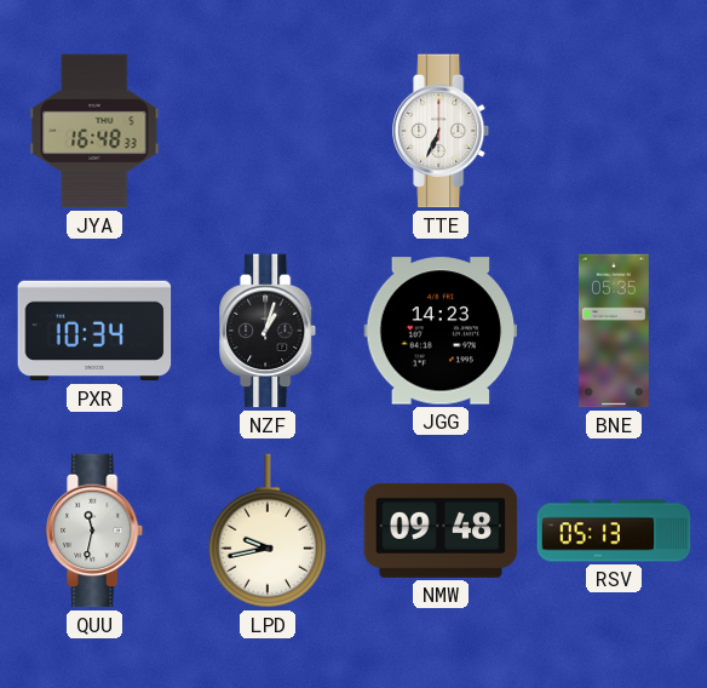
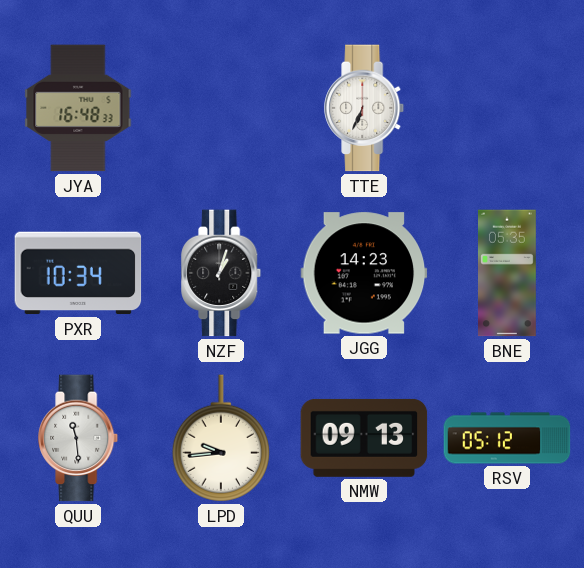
QUU: 11:32 -> 11:29 (79, 438)
LPD: 9:43 -> 9:44 (221, 438)
NMW: 09:48 -> 09:13 (364, 438)
RSV: 05:13 -> 05:12 (507, 438)
